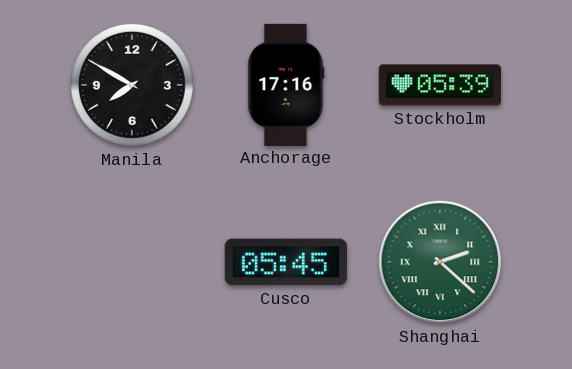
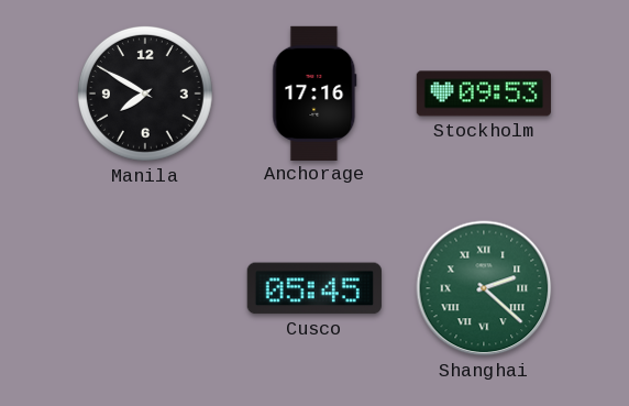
Stockholm: 05:39 -> 09:53 (484, 94)
